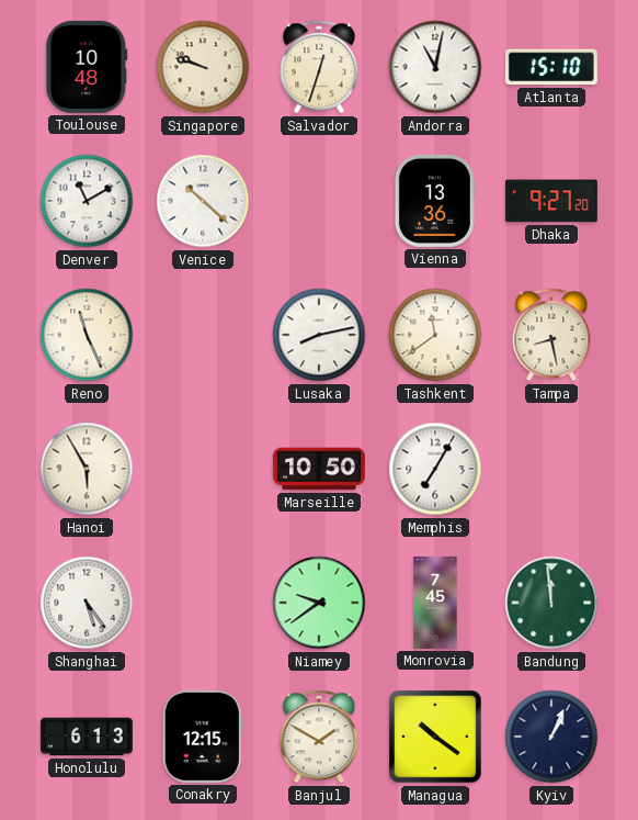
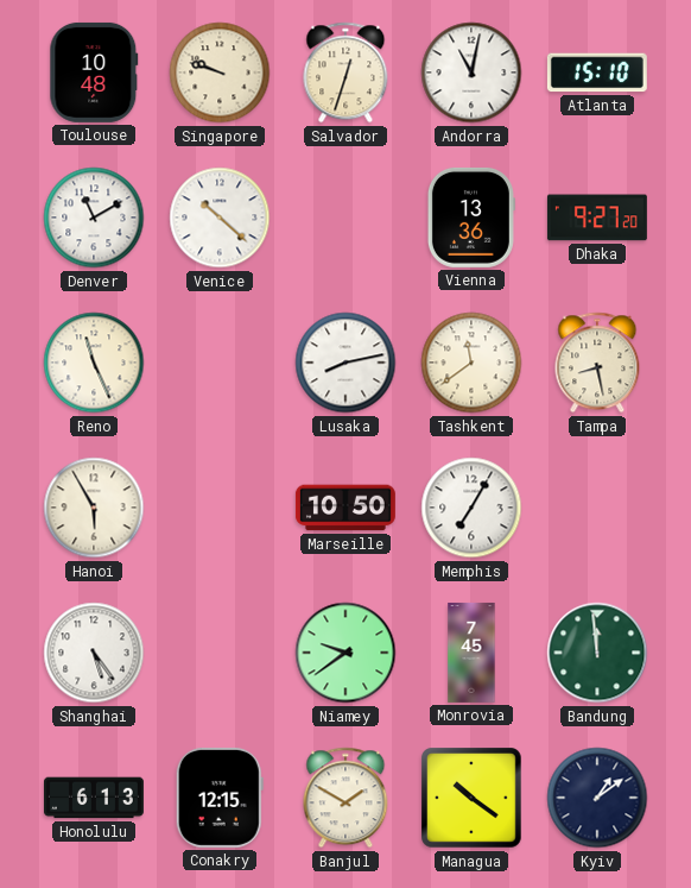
Kyiv: 1:04 -> 1:09 (597, 798)
